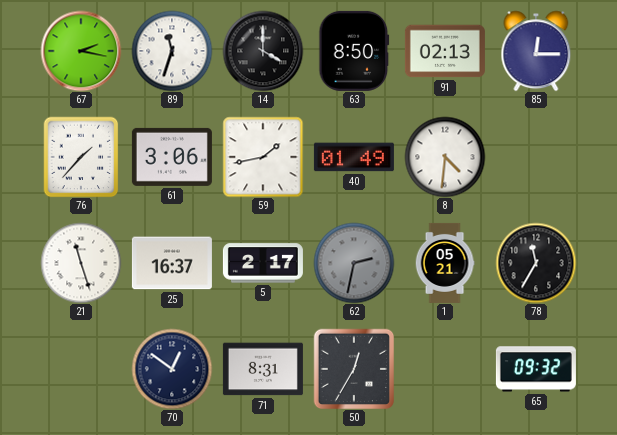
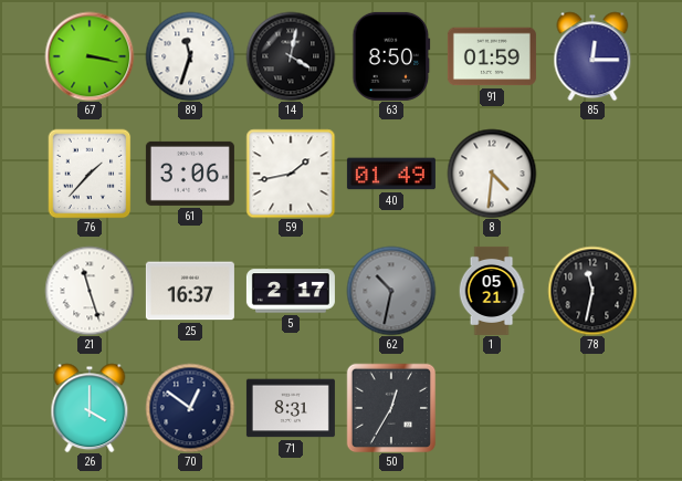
67: 2:17 -> 3:17 (90, 56)
14: 4:00 -> 4:02 (291, 56)
91: 02:13 -> 01:59 (492, 56)
62: 2:32 -> 10:32 (391, 291)
78: 11:35 -> 11:32 (592, 291)
26: none -> 4:00 (90, 408)
65: 09:32 -> none (536, 369)
